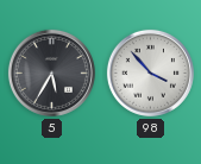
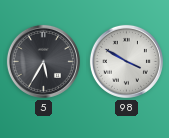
98: 3:53 -> 3:50 (126, 61)
